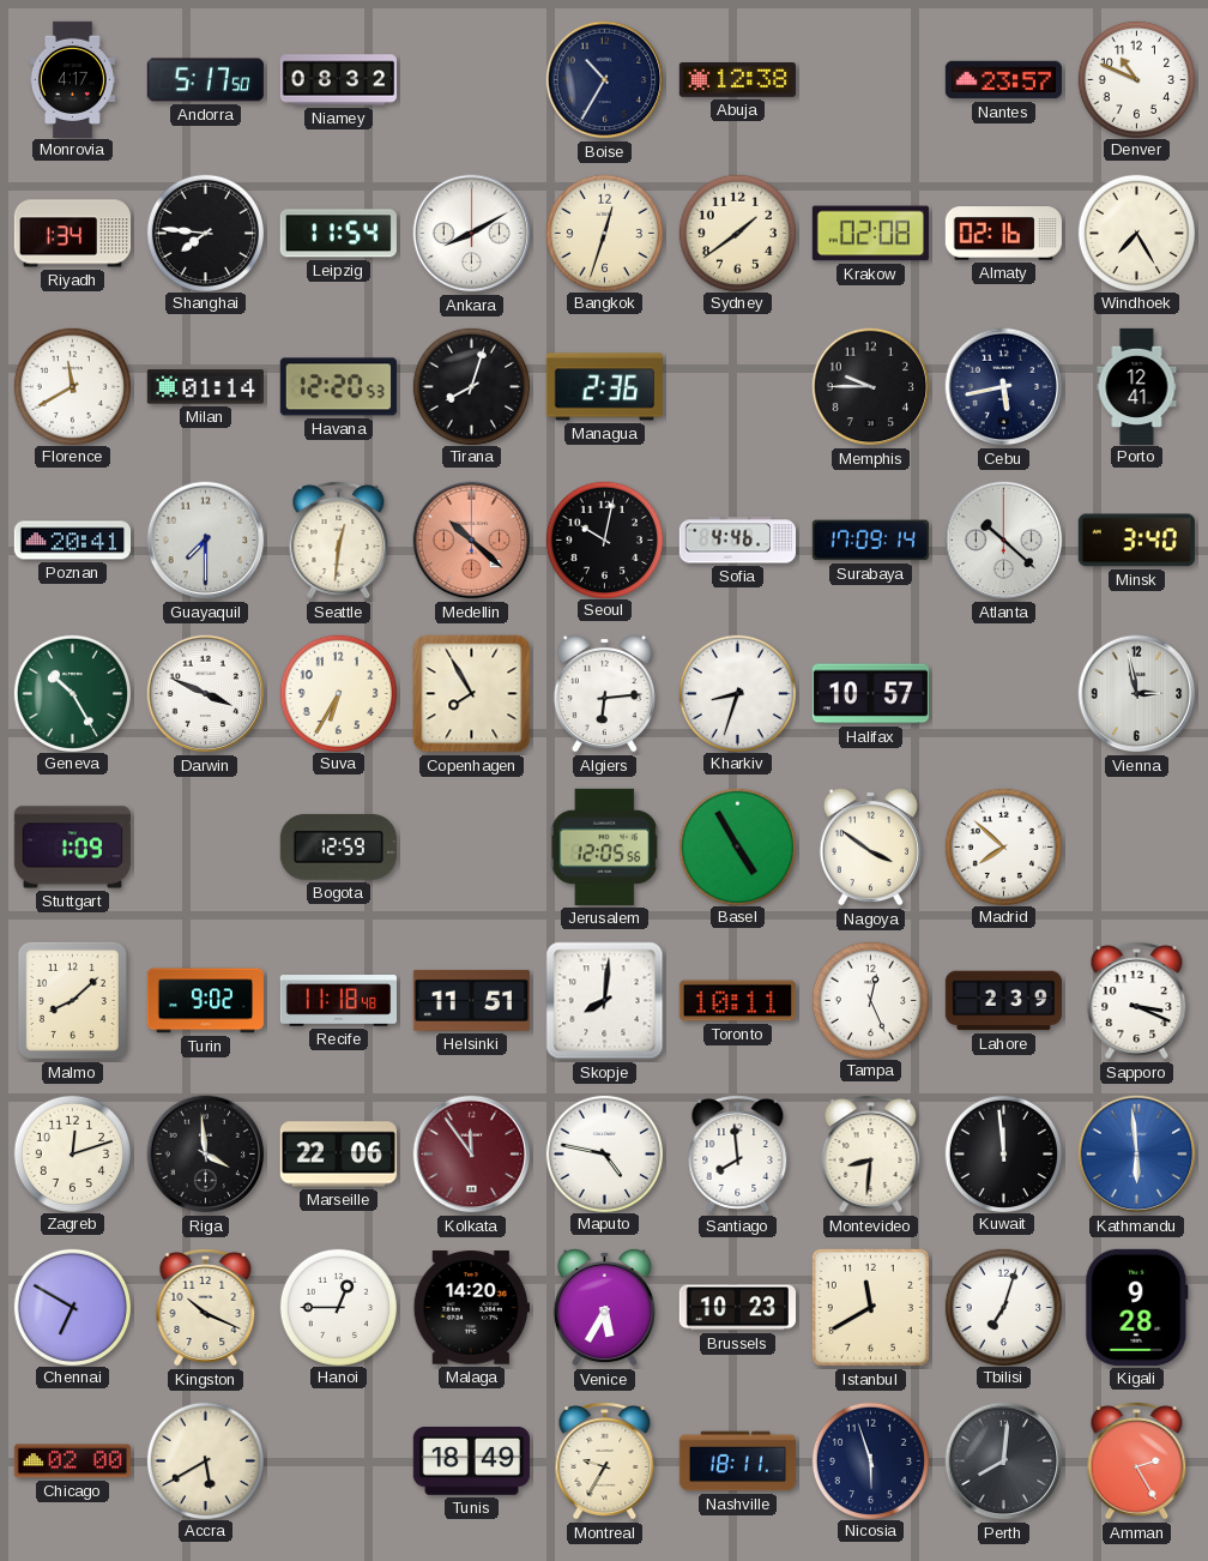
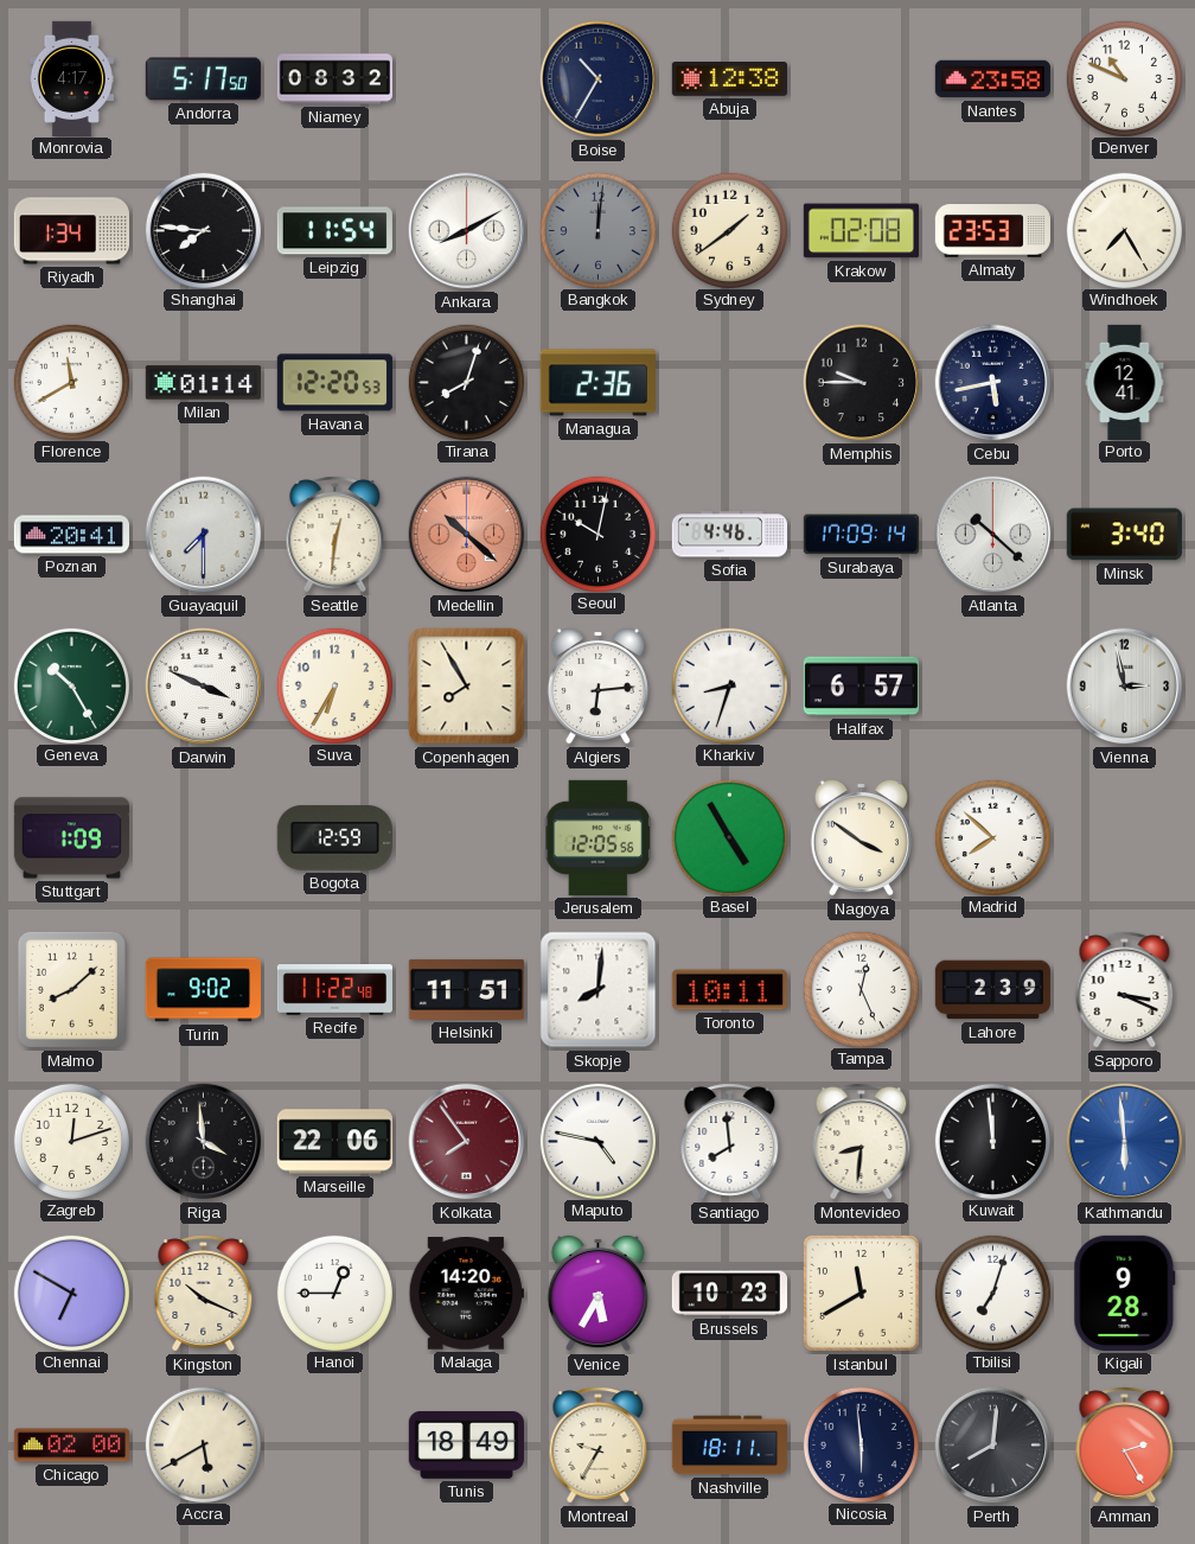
Nantes: 23:57 -> 23:58 (992, 79)
Bangkok: 12:33 -> 12:01 (597, 230)
Bangkok dial: cream -> grey (597, 230)
Almaty: 02:16 -> 23:53 (992, 231)
Halifax: 10:57 -> 6:57 (861, 687)
Recife: 11:18 -> 11:22 (334, 990)
Kolkata: 11:54 -> 7:54 (467, 1142)
Nicosia: 5:57 -> 5:59 (861, 1444)
